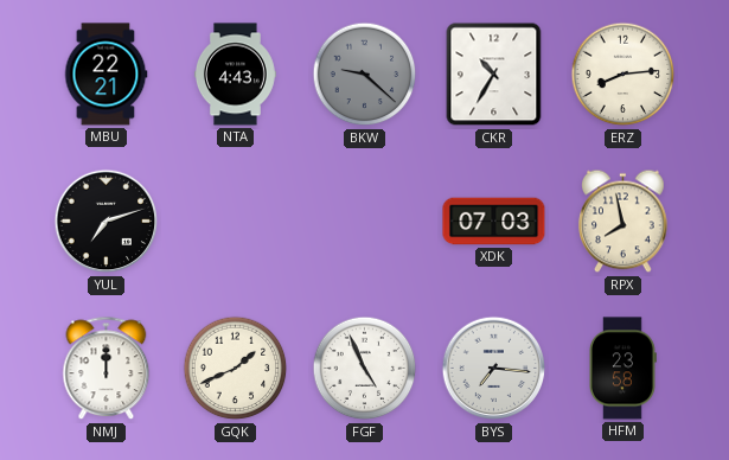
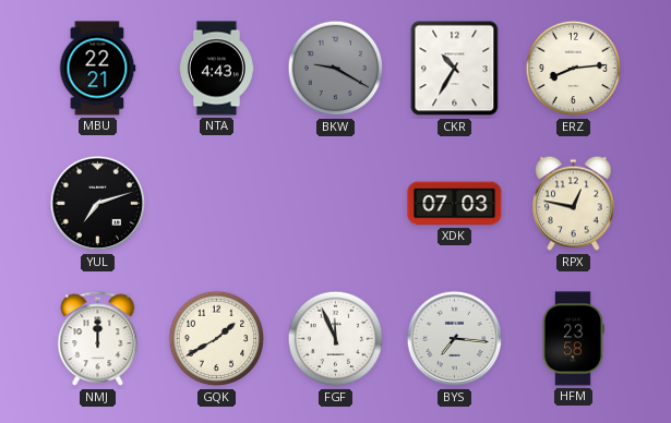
BKW: 9:22 -> 9:20 (336, 69)
RPX: 7:58 -> 12:47 (574, 204)
GQK: 1:41 -> 1:40 (217, 339)
FGF: 4:56 -> 11:56 (336, 339)
